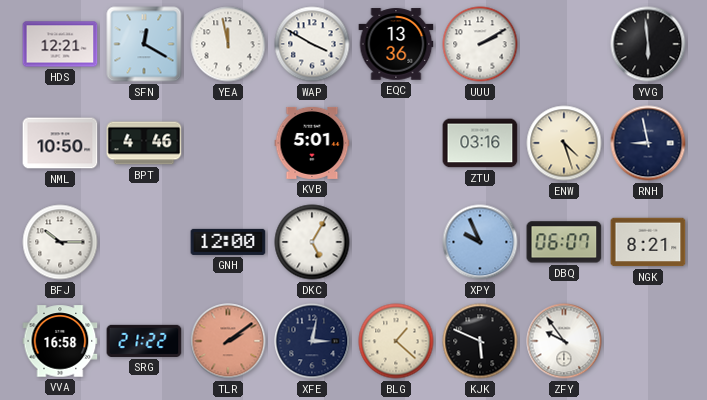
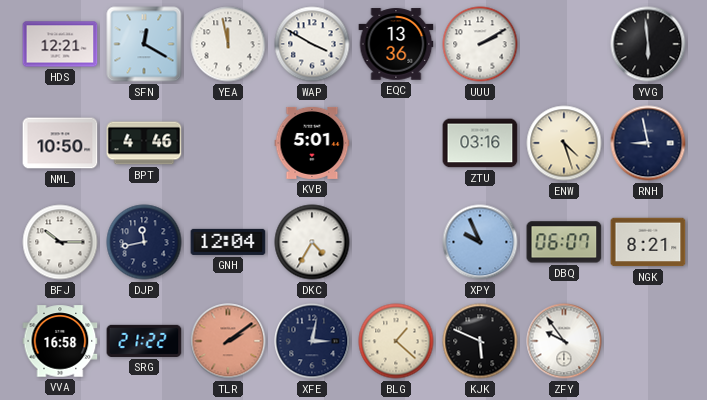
DJP: none -> 11:43 (144, 242)
GNH: 12:00 -> 12:04 (228, 242)
DKC: 5:05 -> 4:35 (312, 242)
